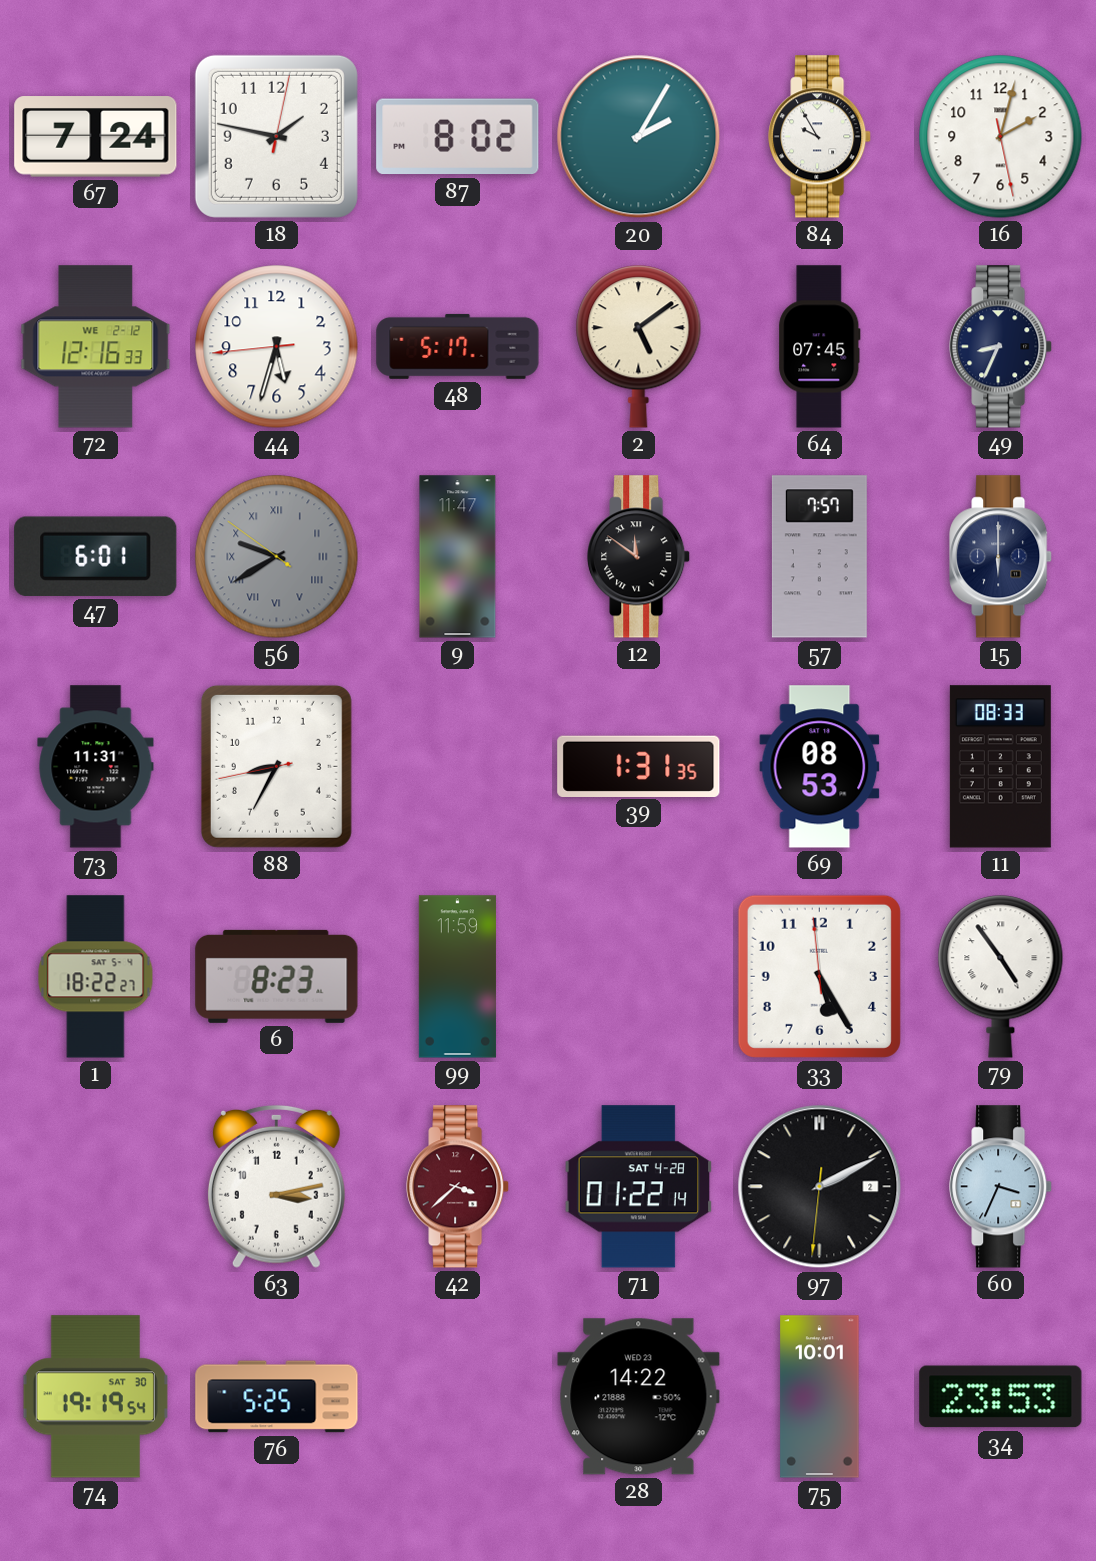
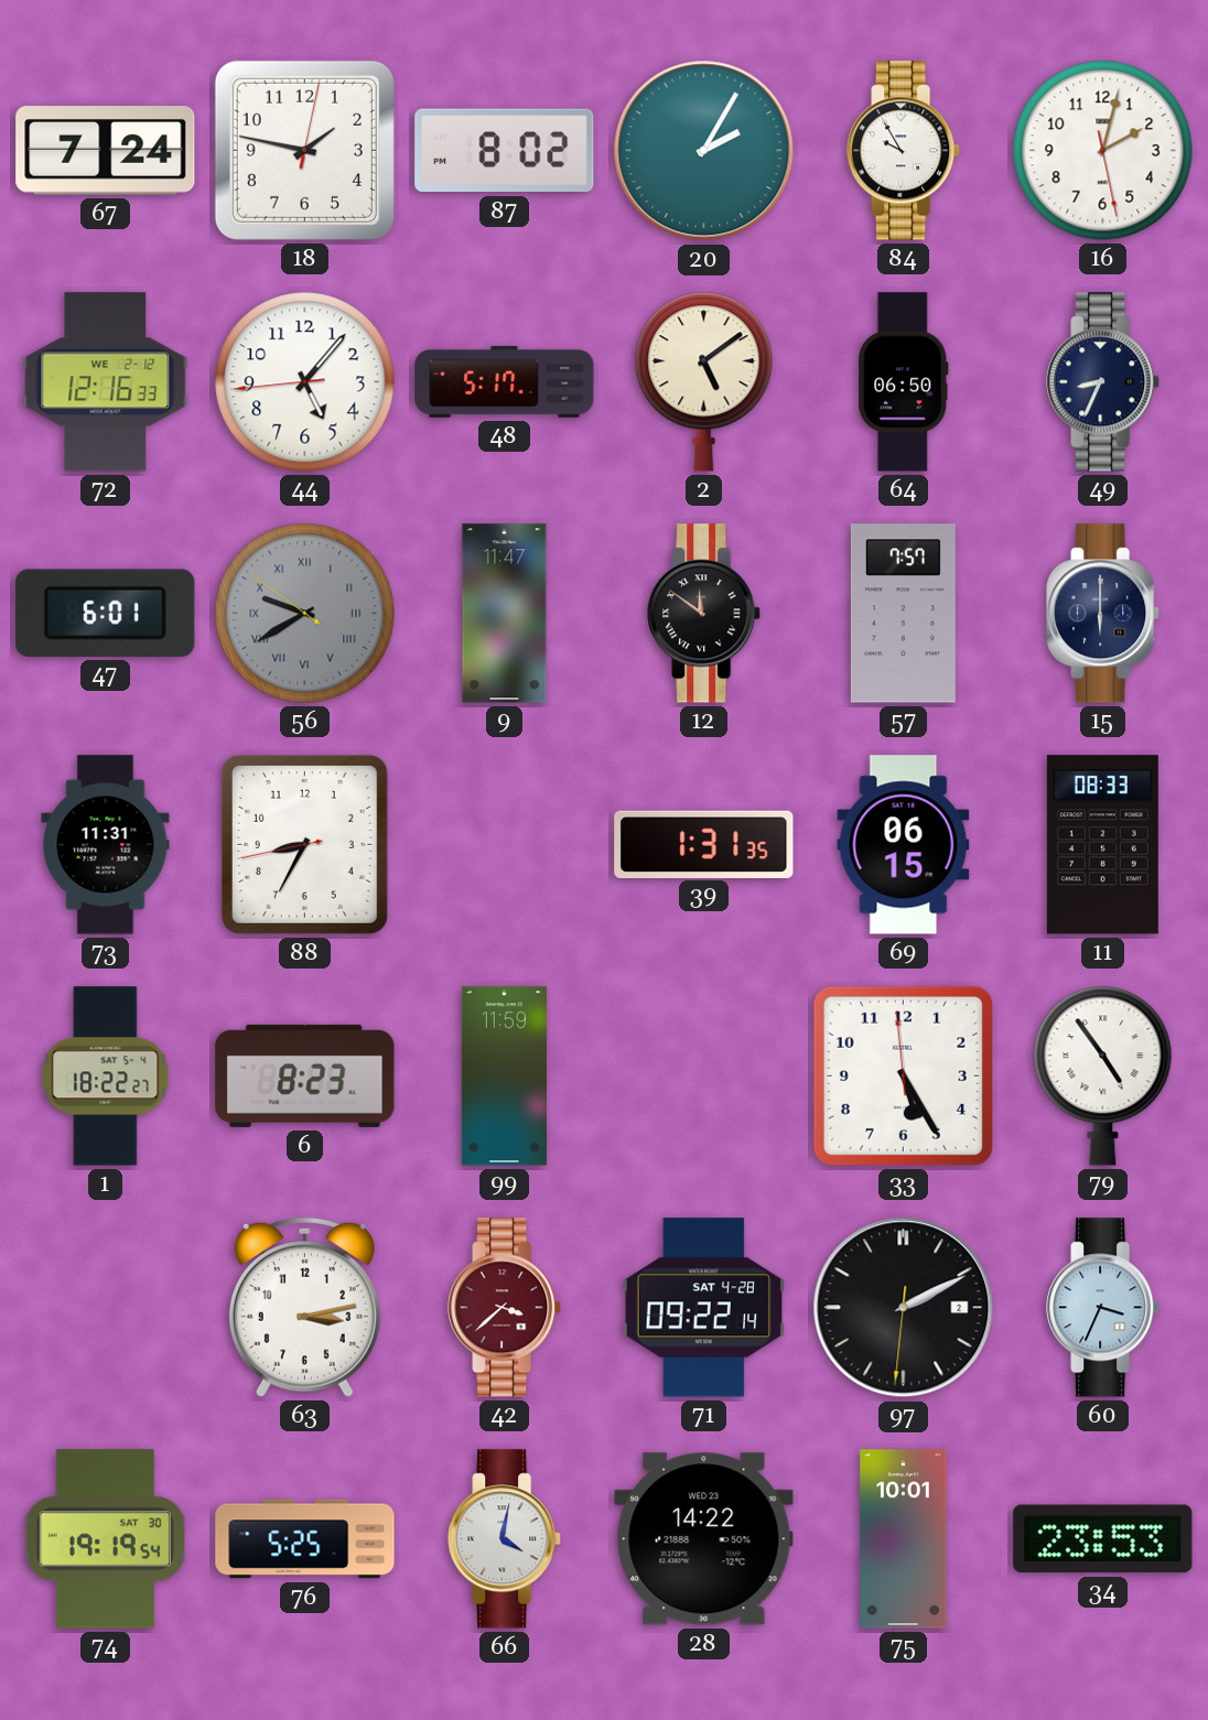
44: 5:32 -> 5:06 (305, 382)
64: 07:45 -> 06:50 (904, 382)
69: 08:53 -> 06:15 (904, 845)
71: 01:22 -> 09:22 (704, 1308)
66: none -> 4:02 (505, 1539)
